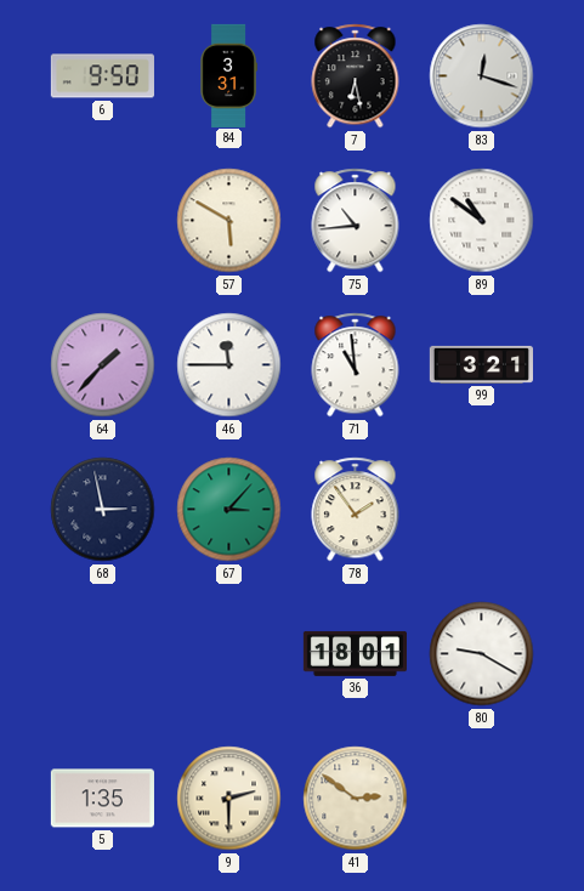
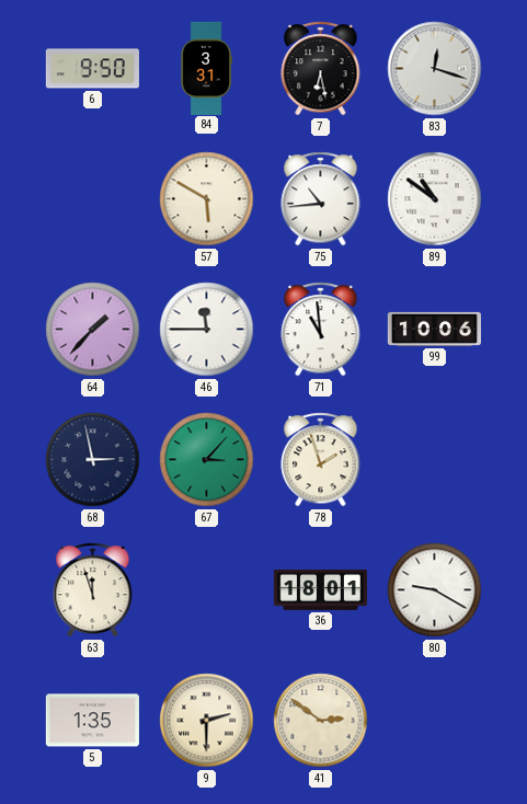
99: 3:21 -> 10:06 (434, 329)
78: 1:54 -> 1:57 (321, 460)
63: none -> 11:57 (93, 590)
